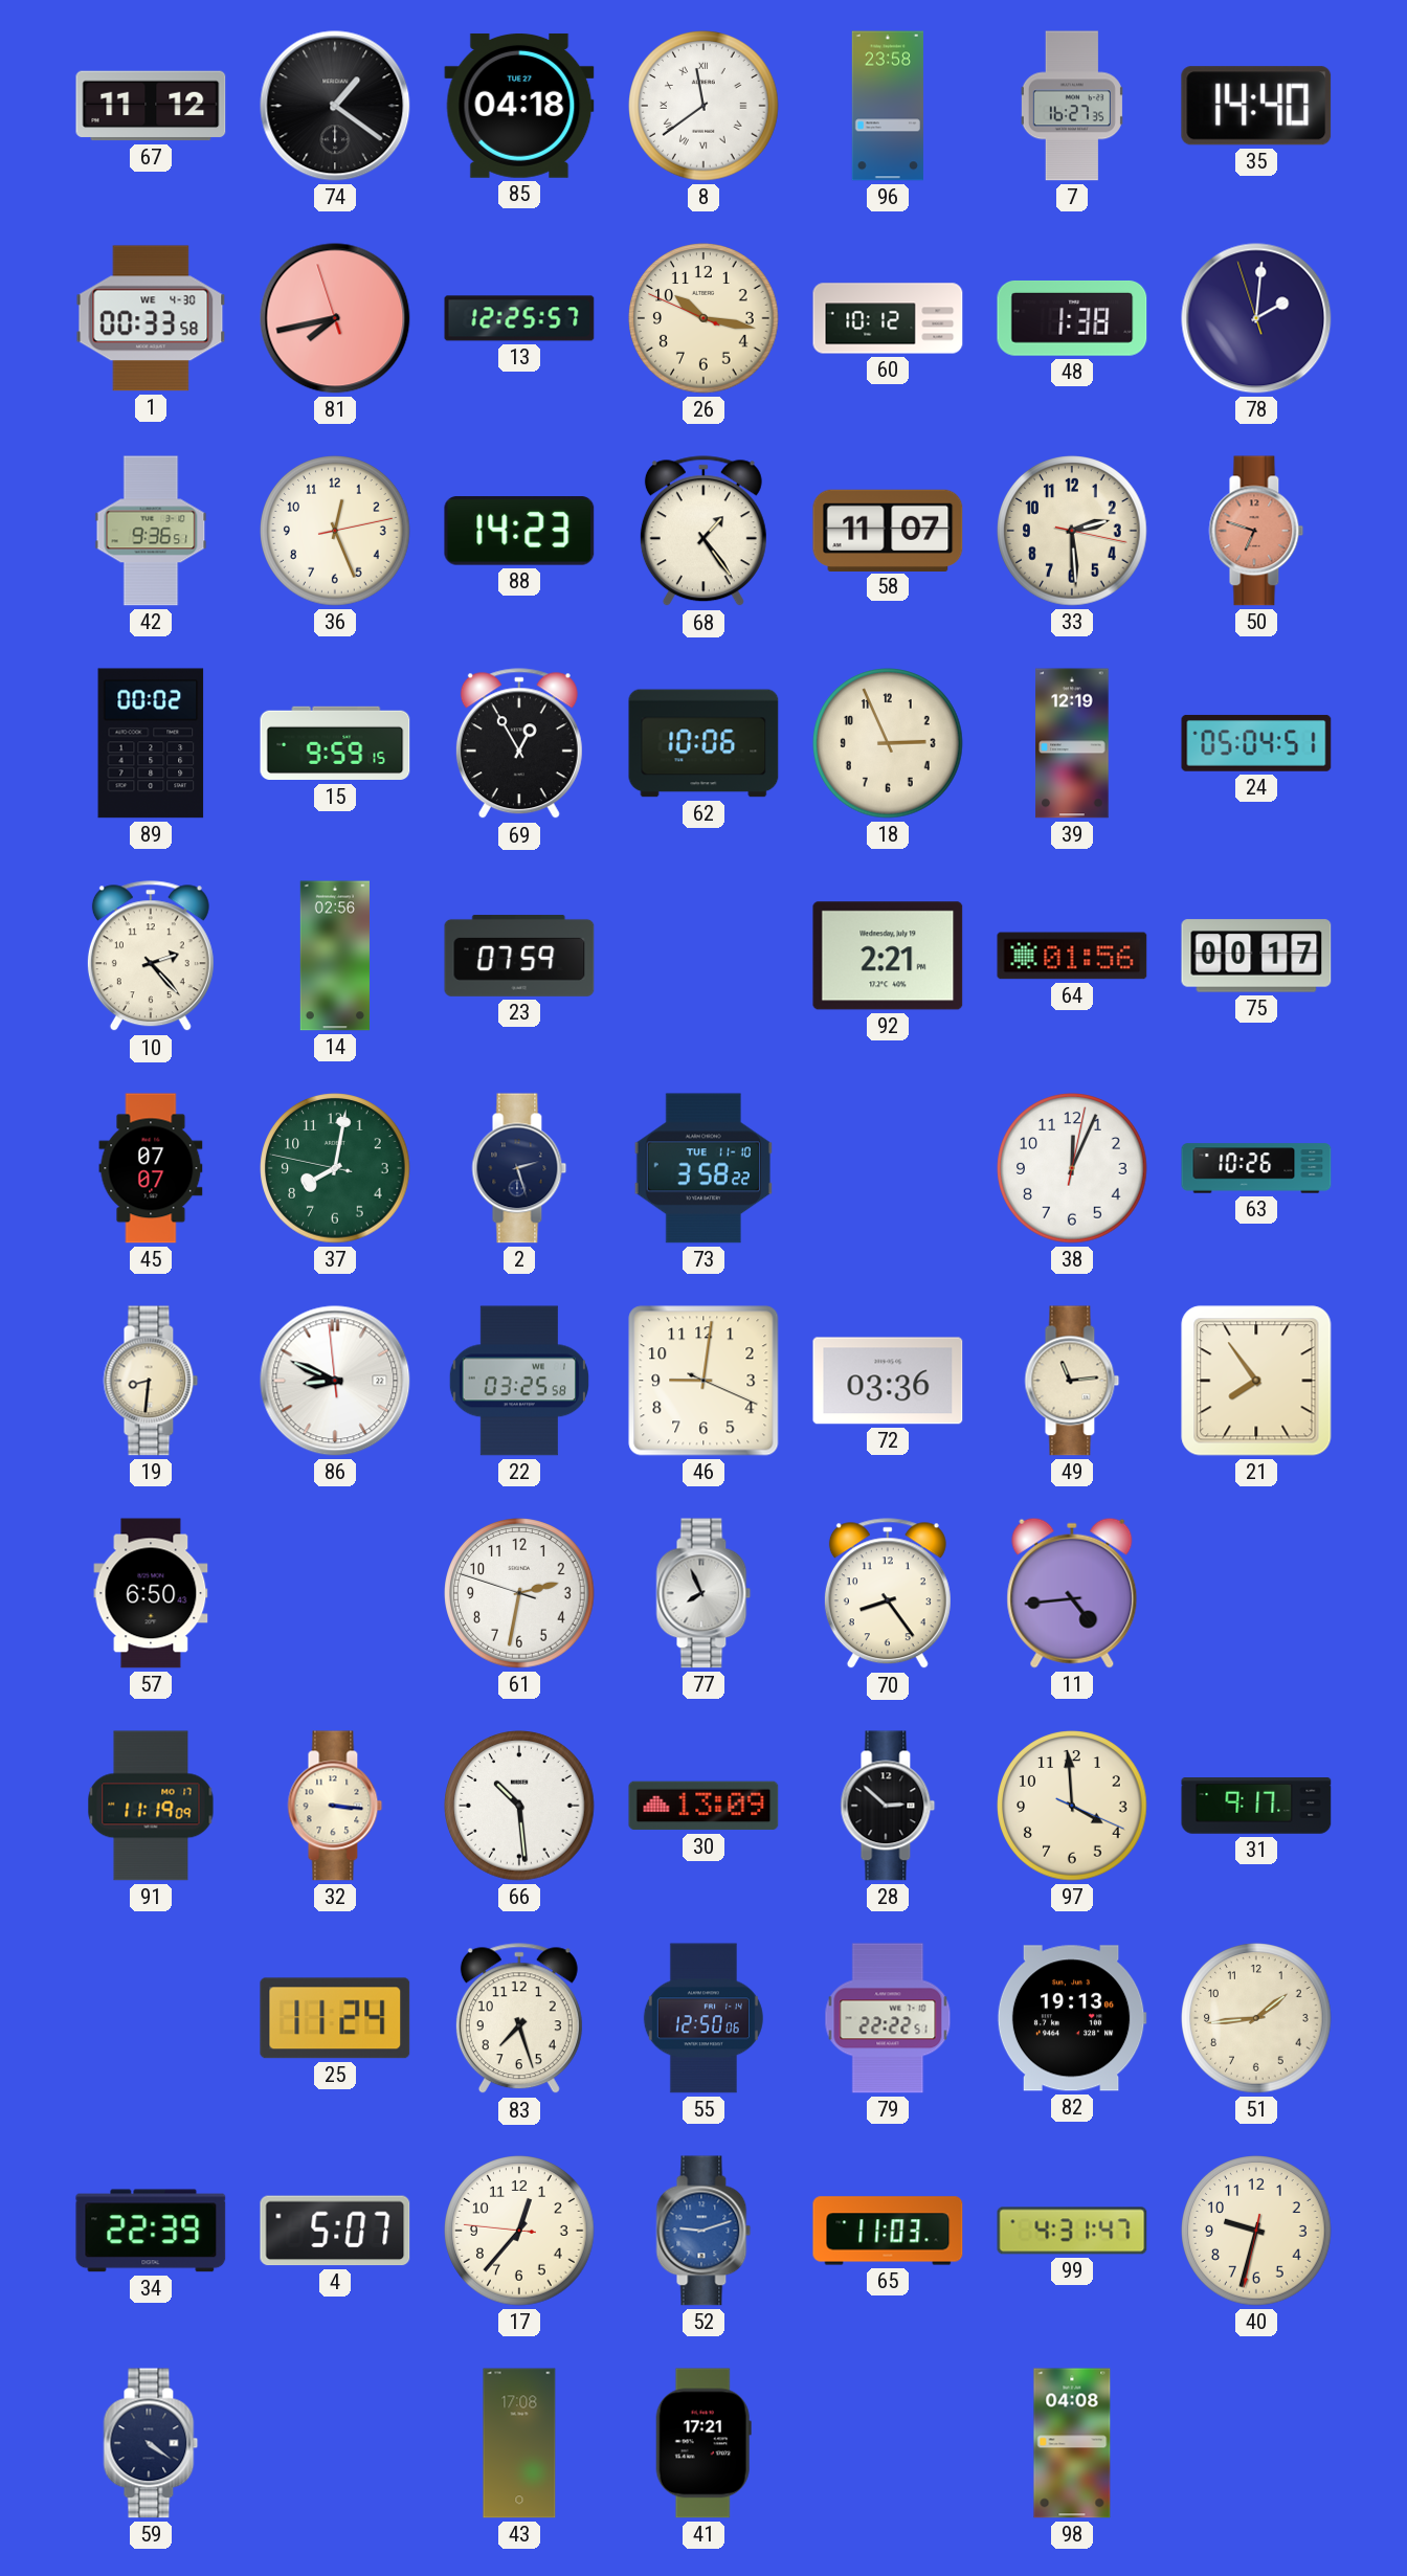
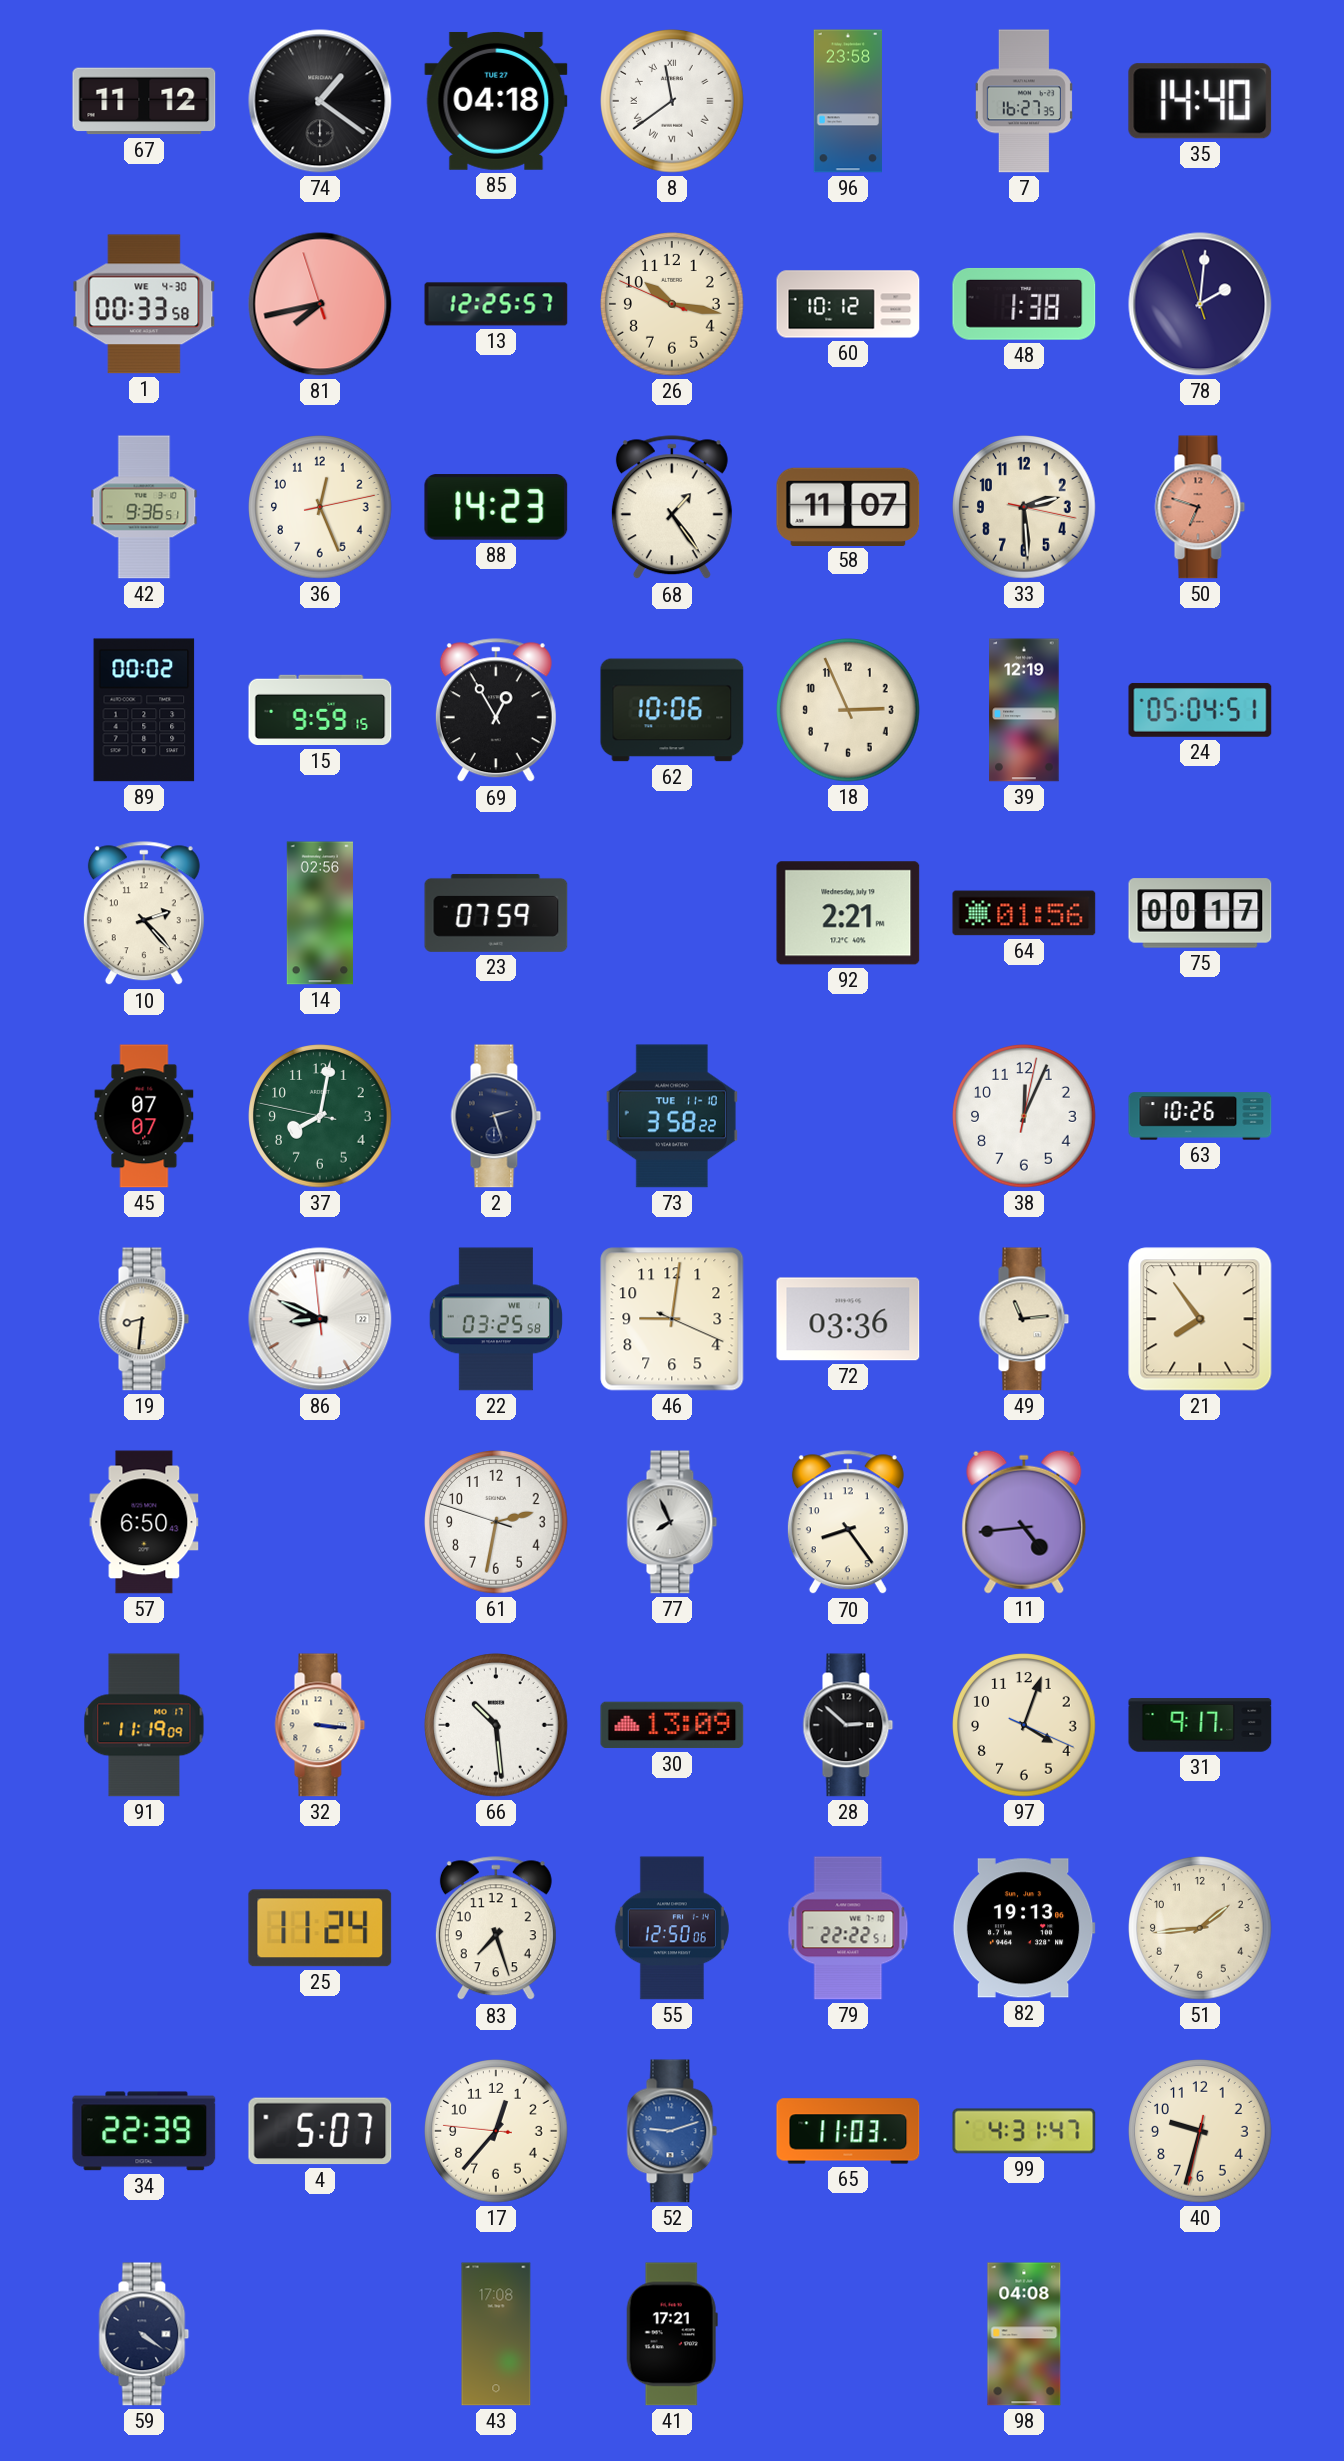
97: 3:59 -> 4:03 (1024, 1725)
